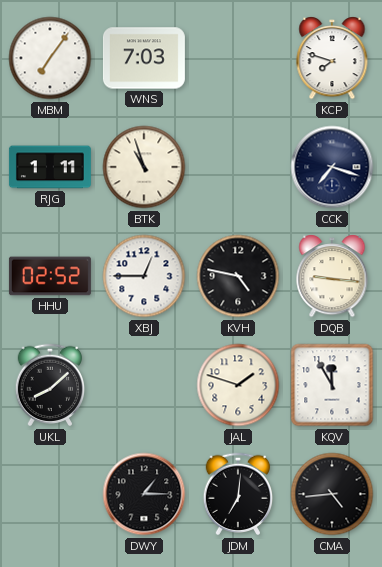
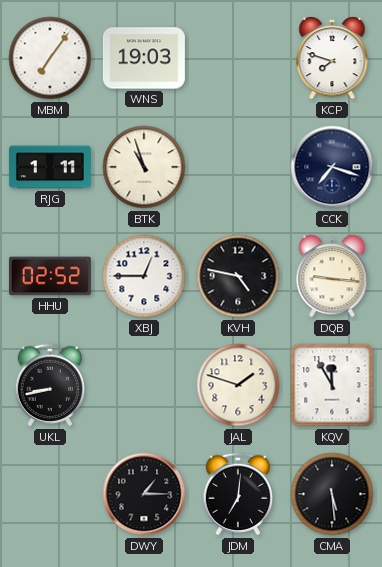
WNS: 7:03 -> 19:03 (144, 58)
UKL: 8:08 -> 8:43 (50, 385)
CMA: 4:44 -> 5:29 (332, 494)
